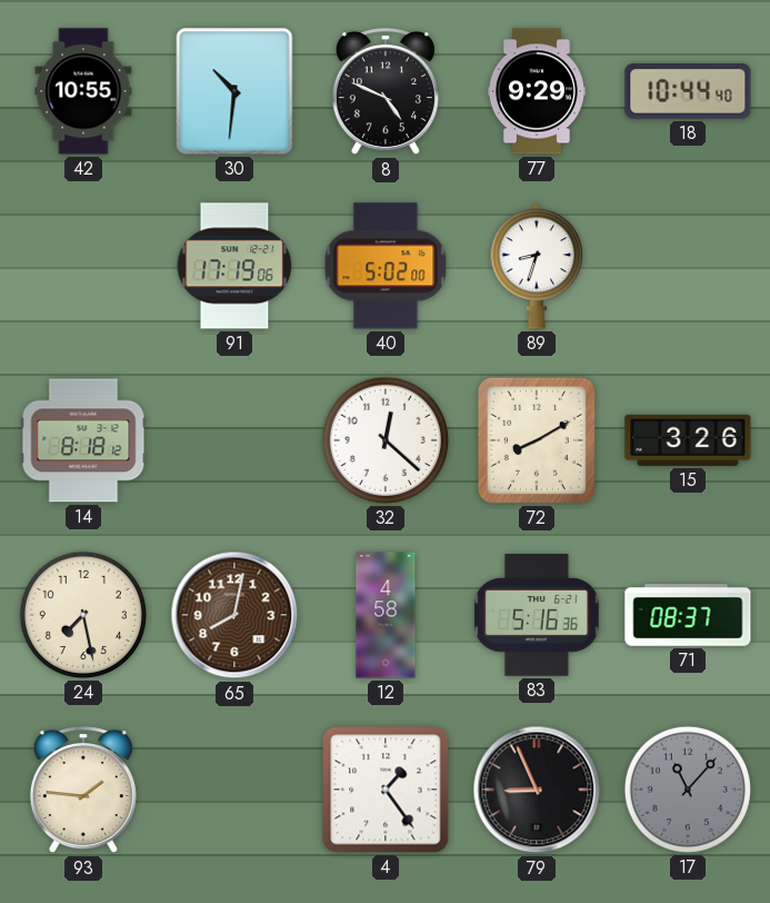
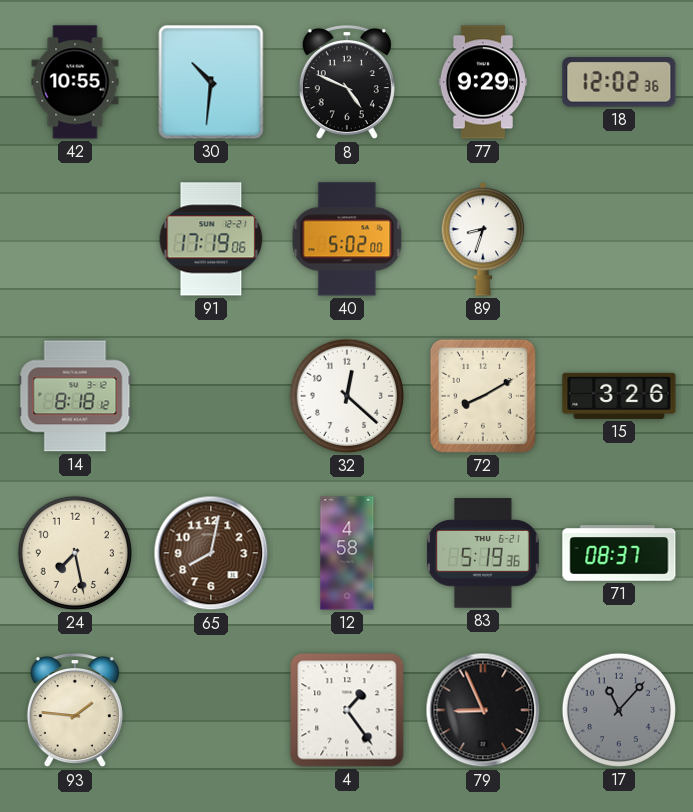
18: 10:44 -> 12:02 (619, 82)
83: 5:16 -> 5:19 (483, 553)
